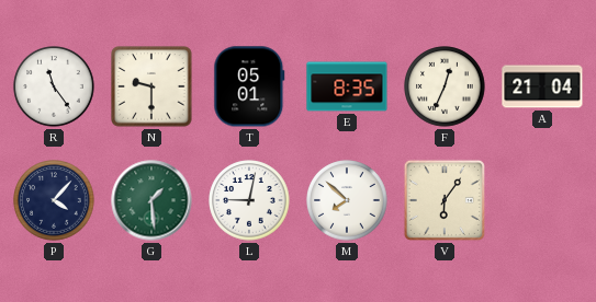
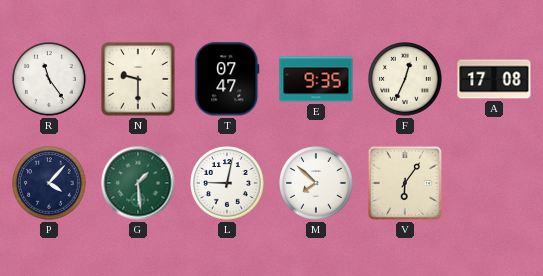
T: 05:01 -> 07:47 (227, 79)
E: 8:35 -> 9:35 (316, 79)
A: 21:04 -> 17:08 (494, 79)
